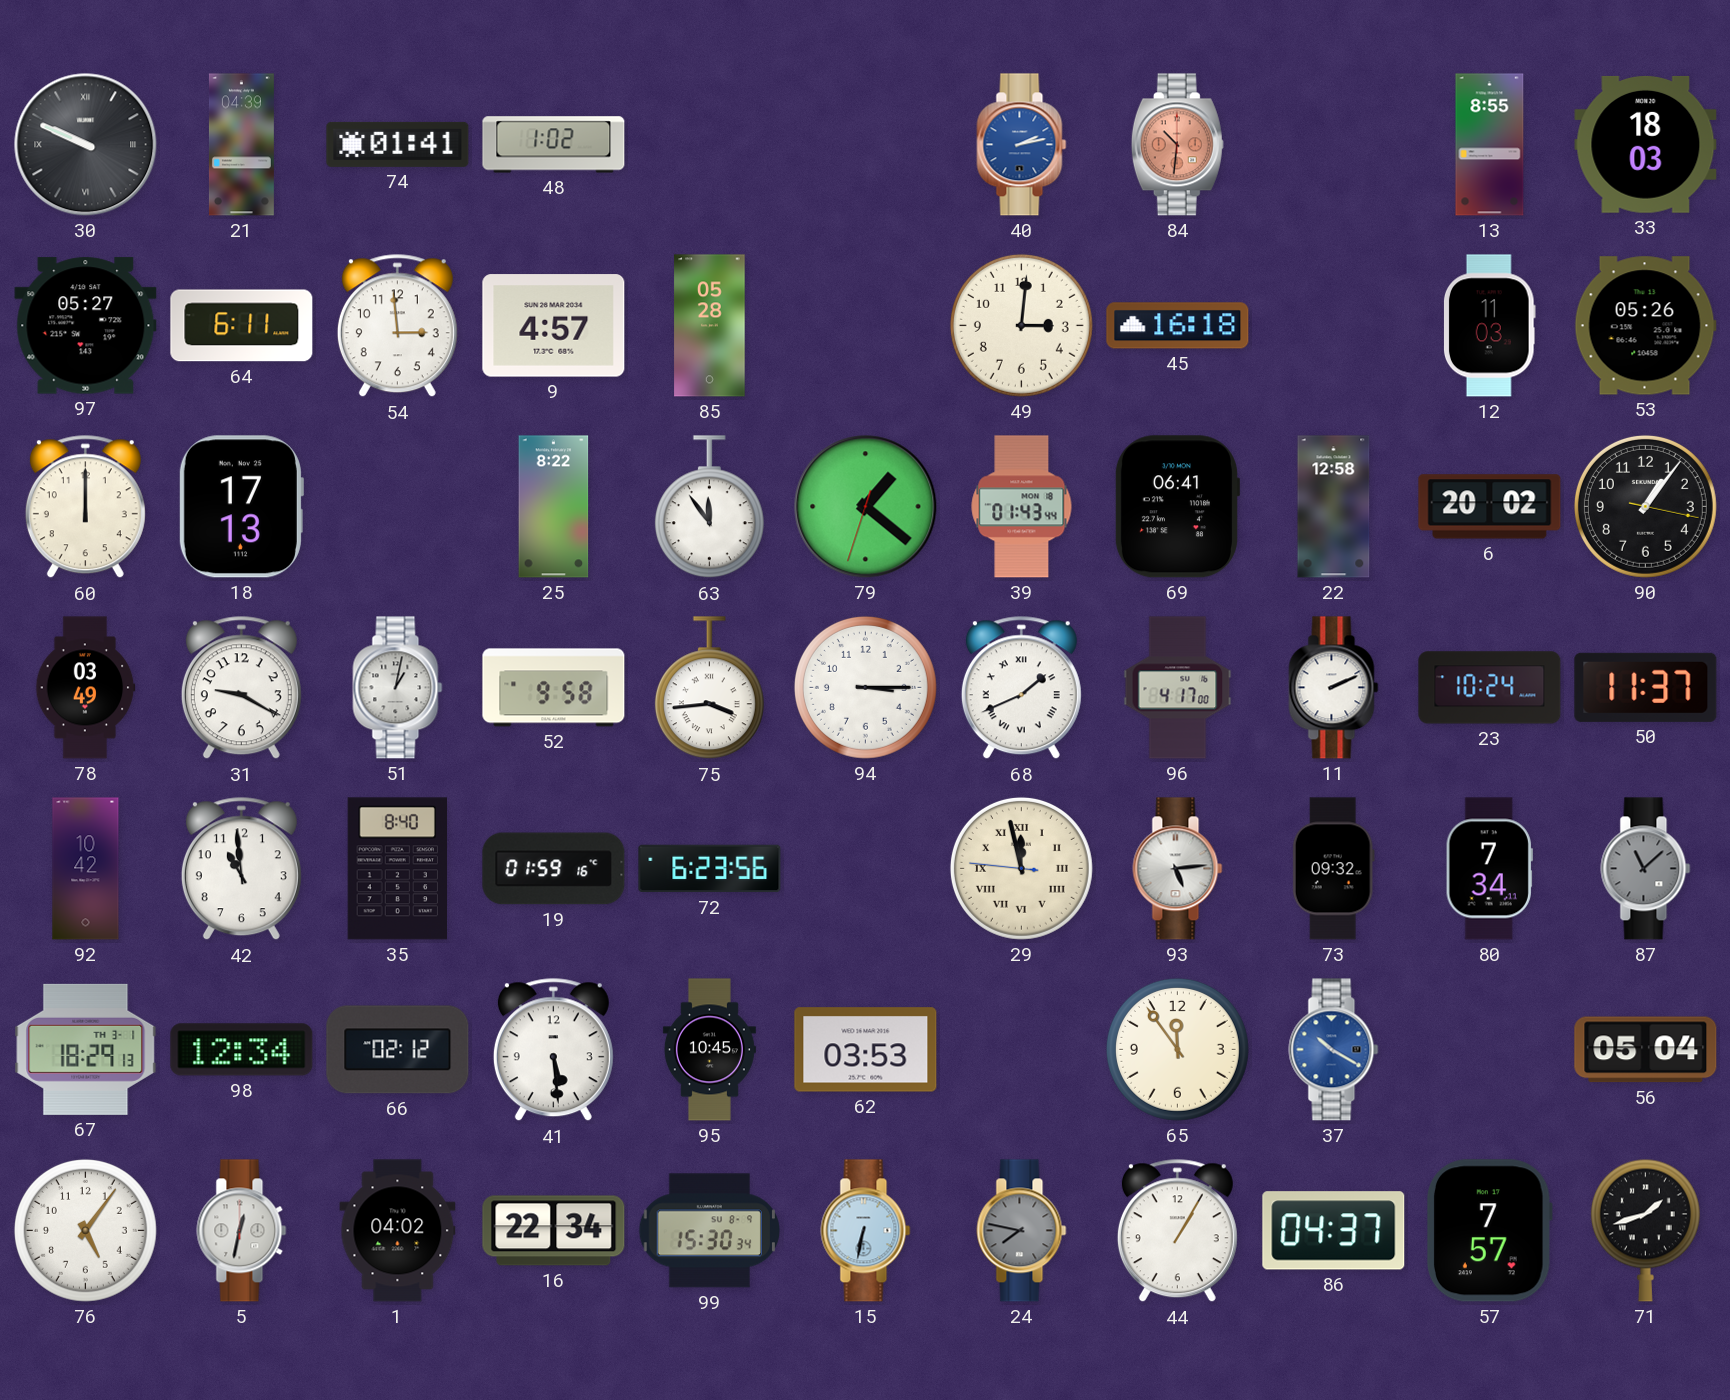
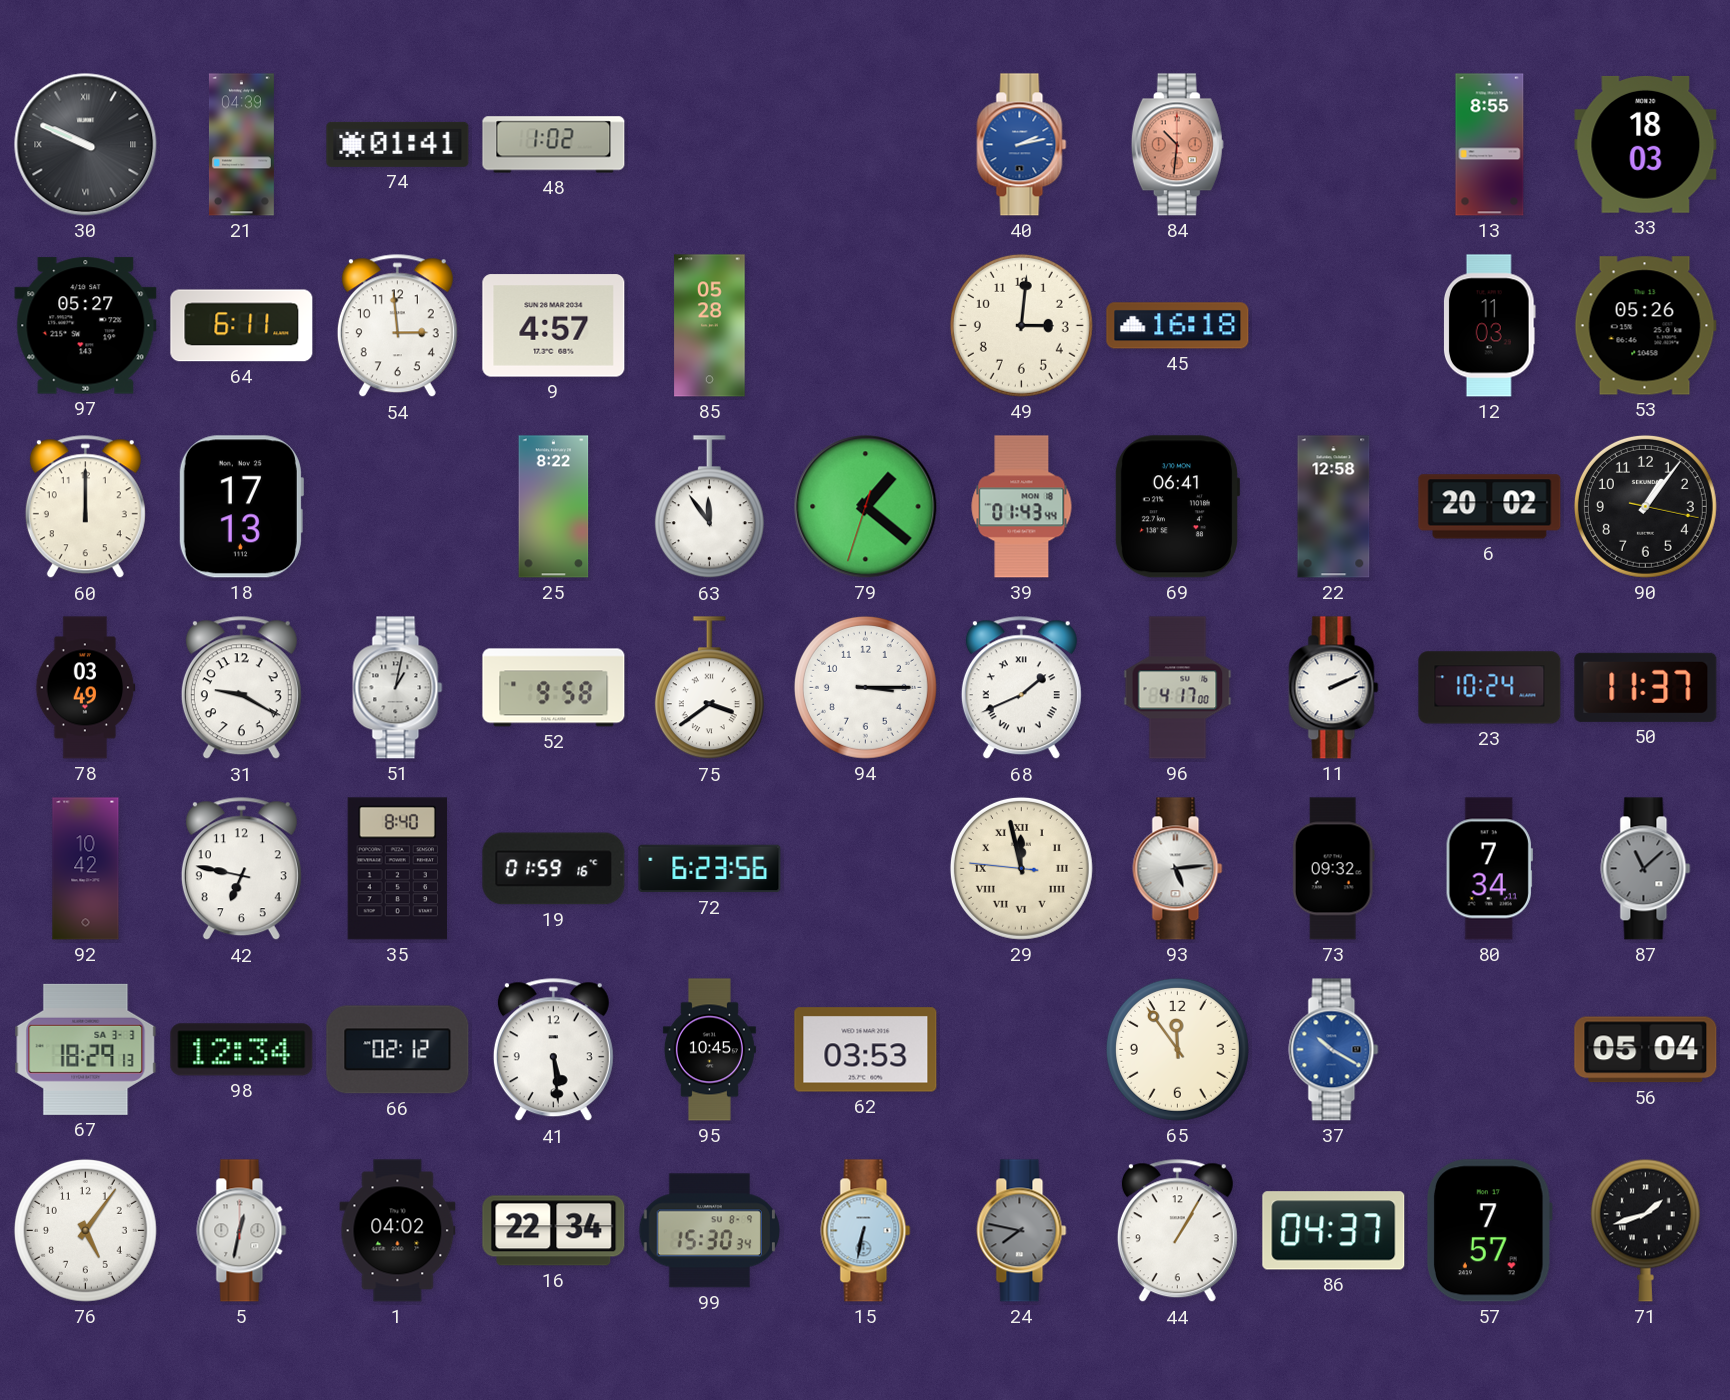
75: 3:44 -> 3:39 (709, 688)
42: 10:59 -> 6:47 (241, 869)
67 date: TH 3-1 -> SA 3-3 (86, 1049)
